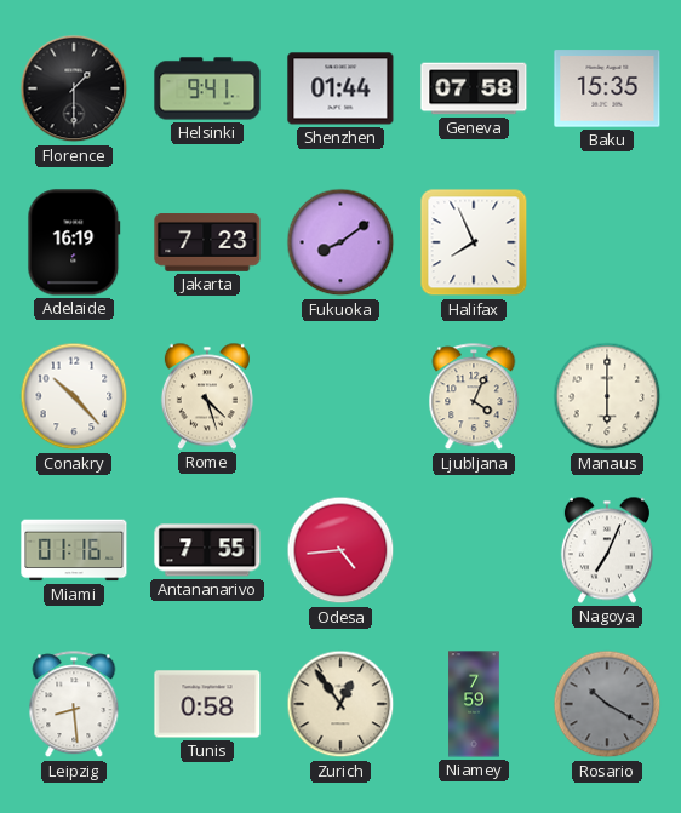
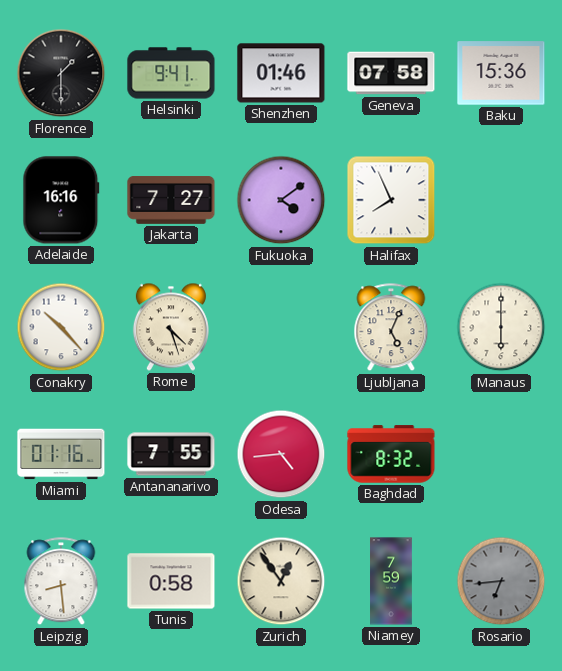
Shenzhen: 01:44 -> 01:46 (281, 73)
Baku: 15:35 -> 15:36 (501, 73)
Adelaide: 16:19 -> 16:16 (61, 200)
Jakarta: 7:23 -> 7:27 (171, 201)
Fukuoka: 8:09 -> 4:09 (281, 200)
Ljubljana: 4:04 -> 5:04 (391, 328)
Baghdad: none -> 8:32 (391, 454)
Nagoya: 7:04 -> none (607, 550)
Rosario: 10:20 -> 6:44 (501, 581)
